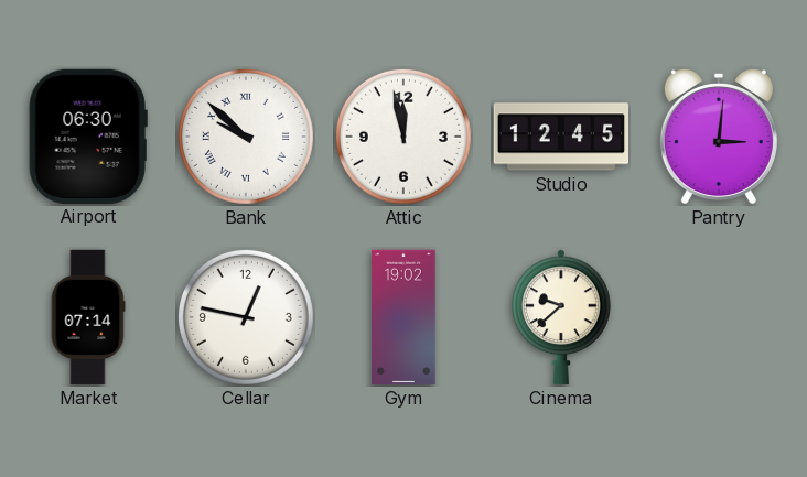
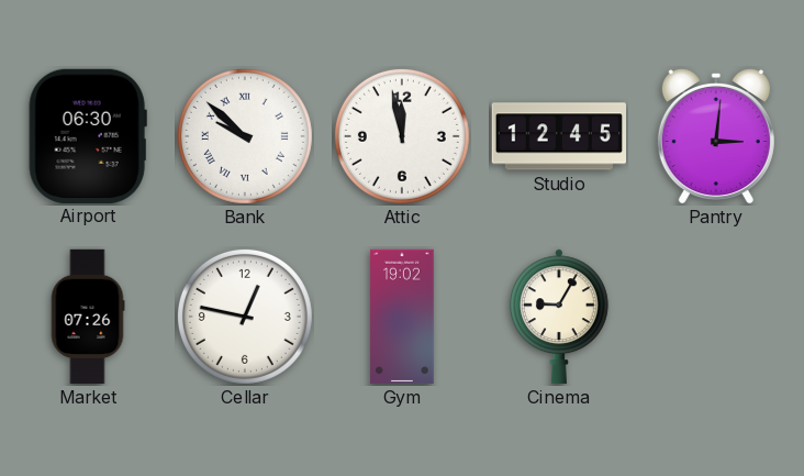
Market: 07:14 -> 07:26 (88, 317)
Cinema: 9:38 -> 9:05 (559, 317)
